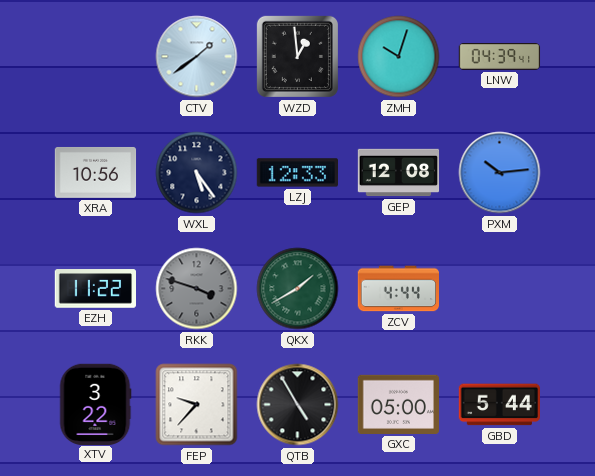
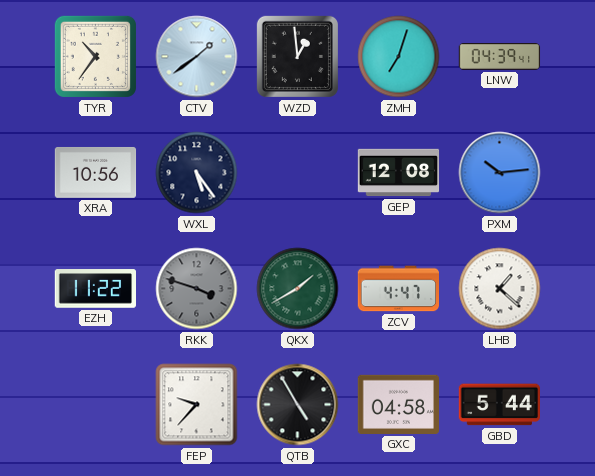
TYR: none -> 10:36 (95, 56)
ZMH: 10:03 -> 7:03 (399, 57)
LZJ: 12:33 -> none (297, 173)
ZCV: 4:44 -> 4:47 (398, 289)
LHB: none -> 1:22 (500, 289)
XTV: 3:22 -> none (95, 404)
GXC: 05:00 -> 04:58 (398, 404)
